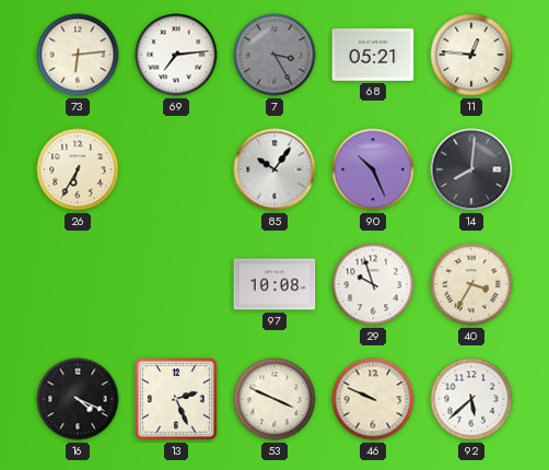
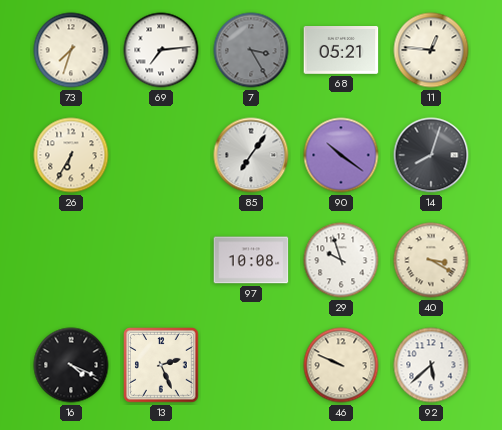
73: 6:14 -> 7:33 (71, 50)
85: 10:06 -> 7:06 (251, 155)
90: 10:26 -> 10:21 (341, 155)
14: 8:01 -> 8:03 (431, 155)
40: 3:35 -> 3:20 (431, 260)
53: 3:49 -> none (274, 399)
